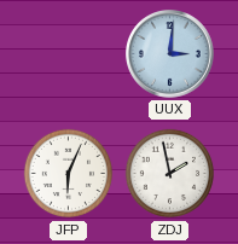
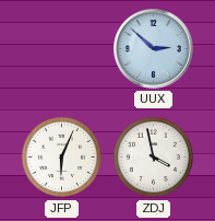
UUX: 3:01 -> 2:52 (154, 49)
ZDJ: 1:58 -> 3:58 (154, 158)
